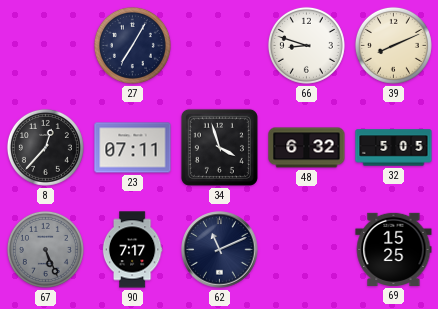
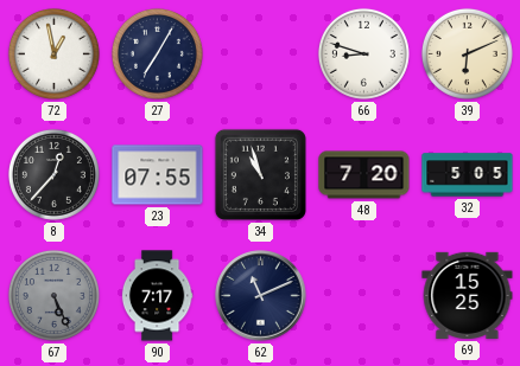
72: none -> 12:58 (53, 53)
39: 8:11 -> 6:11 (467, 53)
23: 07:11 -> 07:55 (158, 175)
34: 3:57 -> 10:57 (260, 174)
48: 6:32 -> 7:20 (364, 175)
